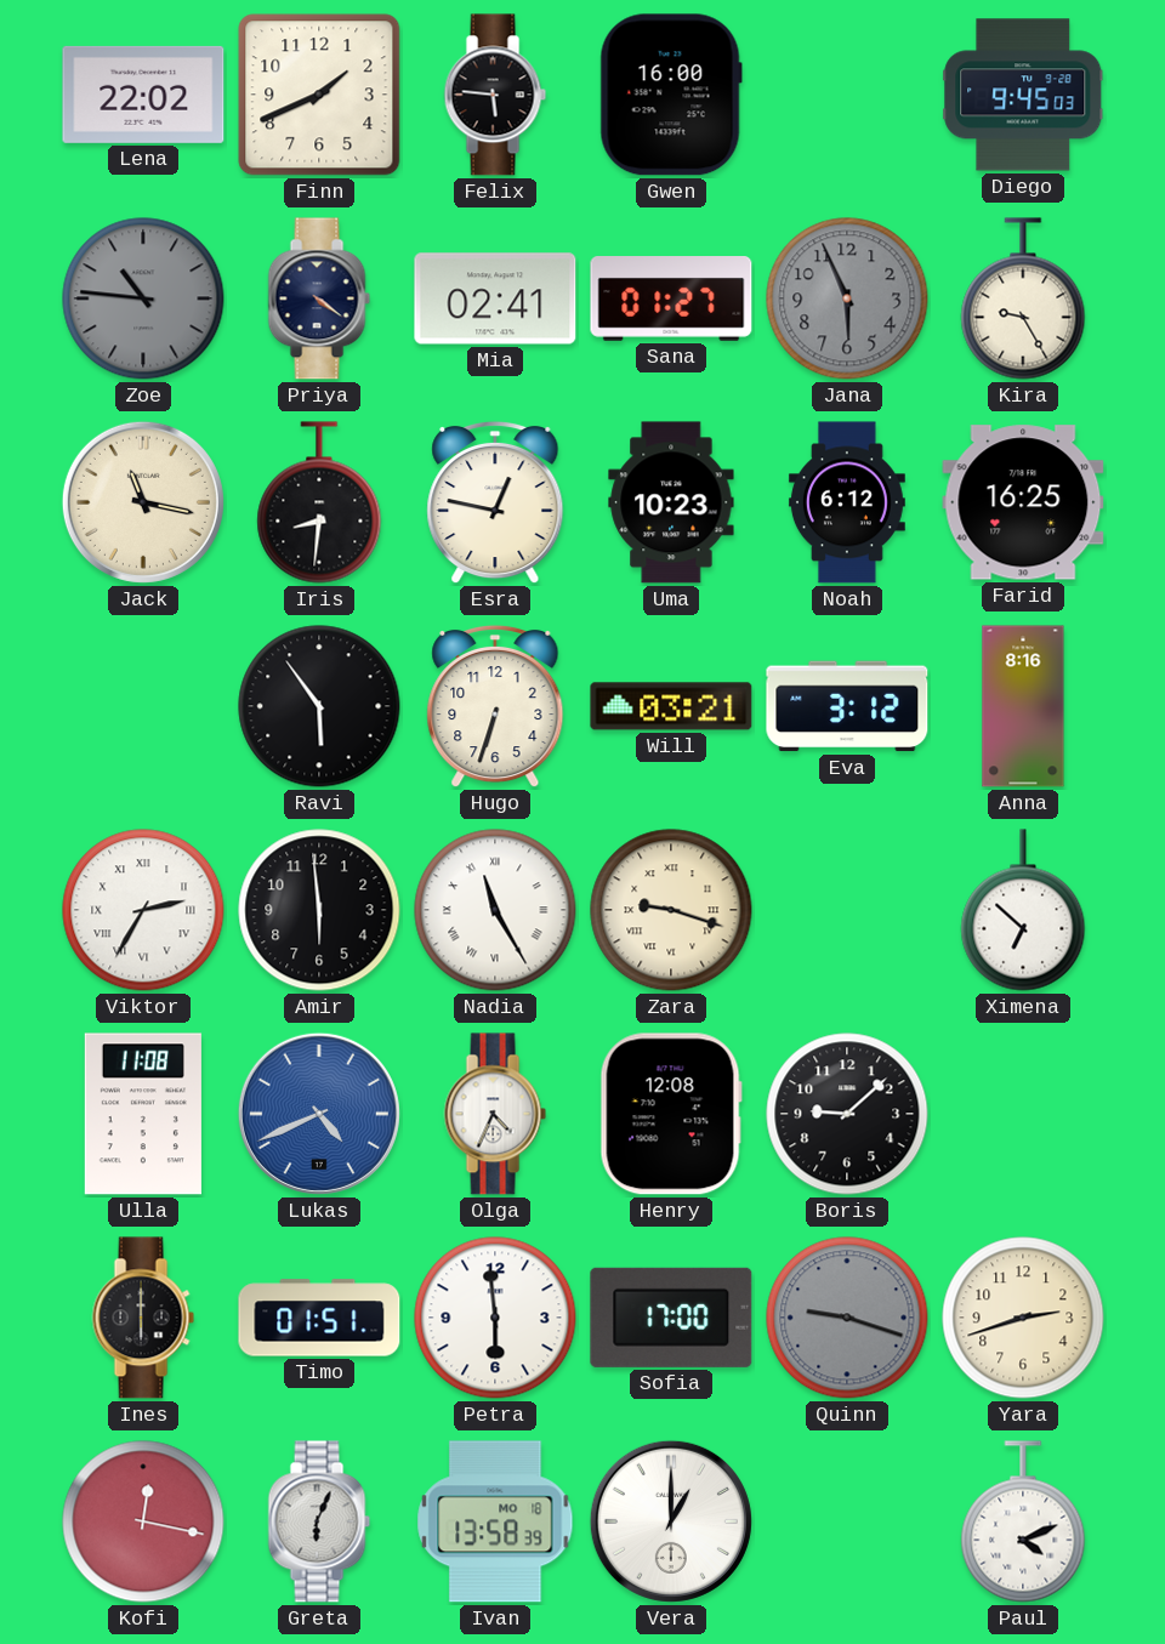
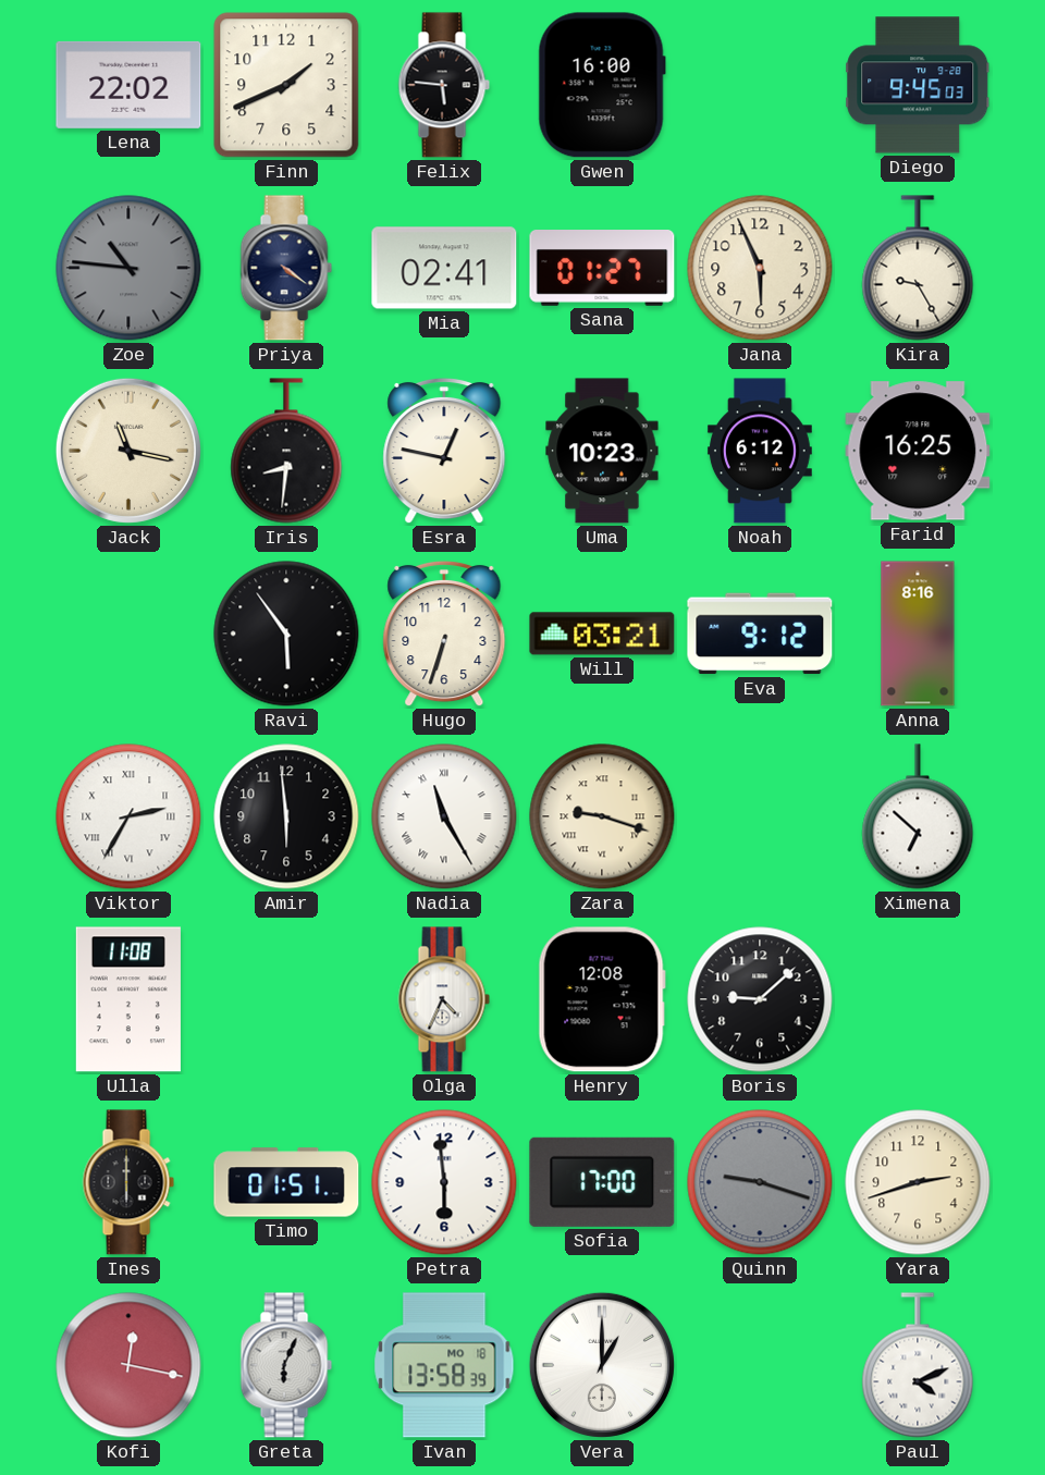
Jana dial: grey -> cream (760, 268)
Eva: 3:12 -> 9:12 (760, 634)
Lukas: 4:41 -> none (319, 1114)
